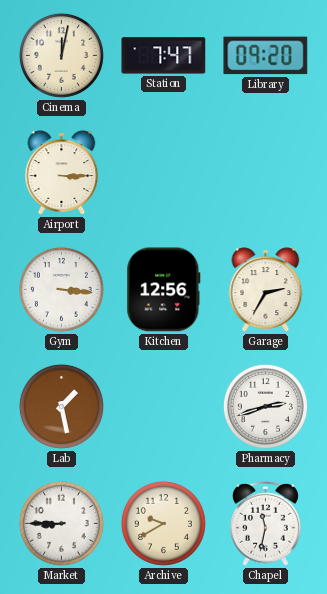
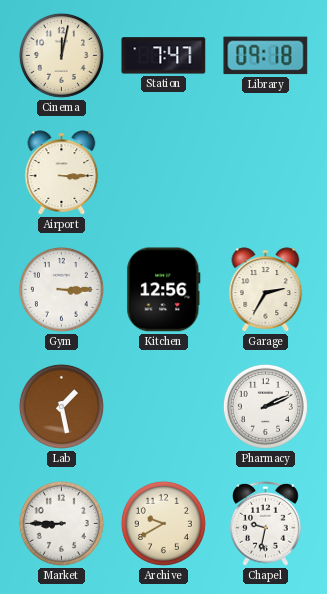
Library: 09:20 -> 09:18 (266, 56)
Gym: 3:16 -> 3:15 (61, 289)
Pharmacy: 2:42 -> 2:11 (265, 406)
Chapel: 11:32 -> 9:32 (266, 523)
